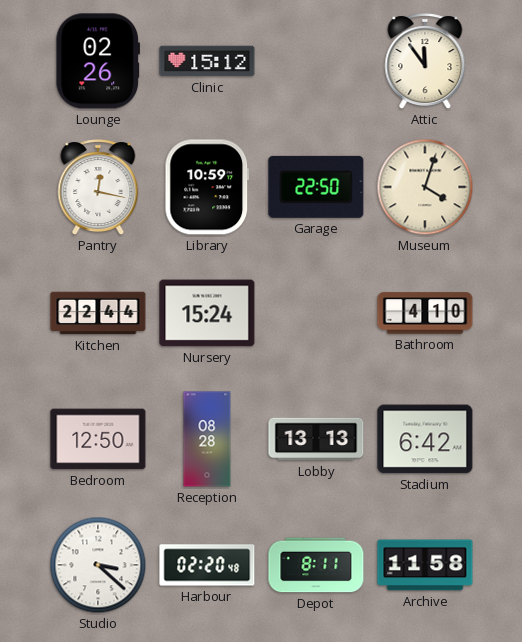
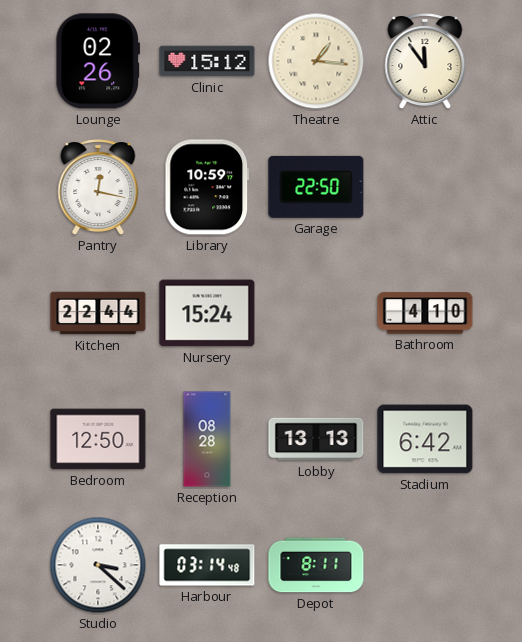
Theatre: none -> 1:16 (316, 61)
Museum: 4:03 -> none (425, 187)
Harbour: 02:20 -> 03:14 (207, 565)
Archive: 11:58 -> none (425, 565)
